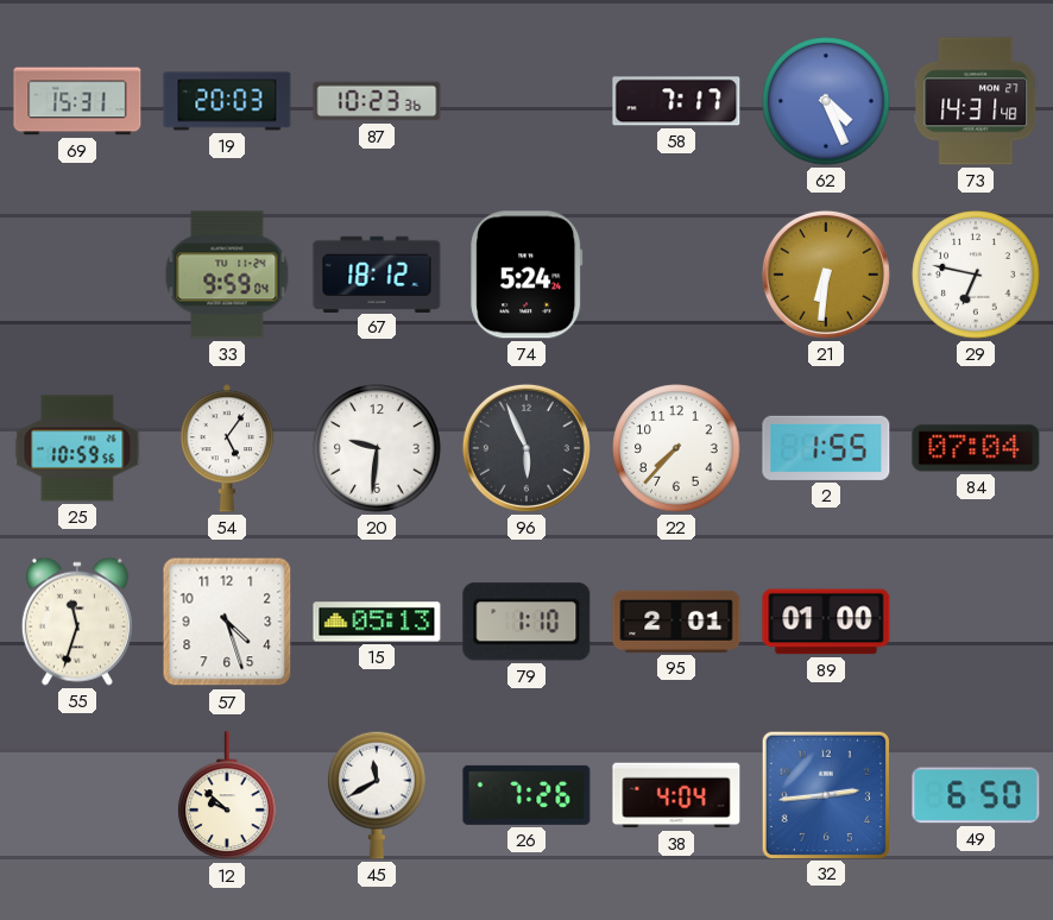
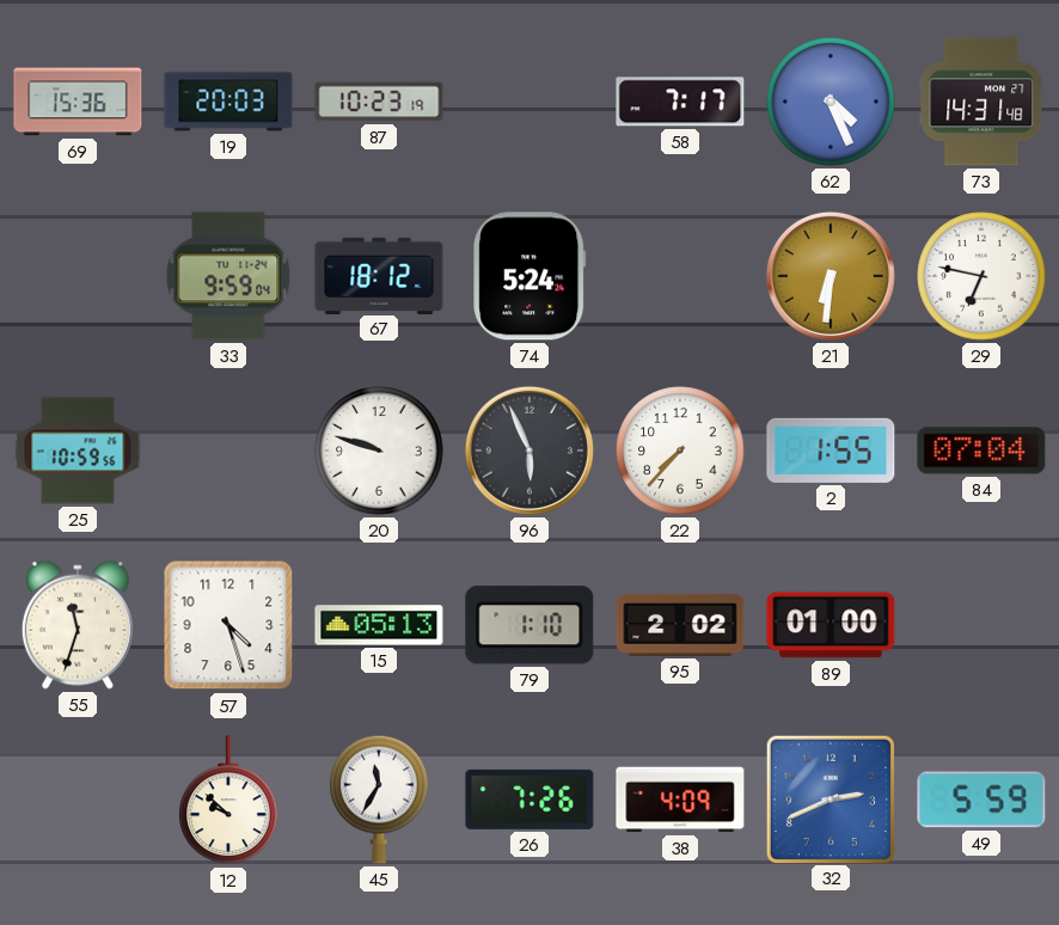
69: 15:31 -> 15:36 (78, 102)
87: 10:23:36 -> 10:23:19 (379, 102)
54: 5:06 -> none (227, 448)
20: 9:31 -> 9:48 (379, 451)
95: 2:01 -> 2:02 (680, 625)
45: 11:40 -> 11:35 (379, 800)
38: 4:04 -> 4:09 (680, 800)
32: 2:44 -> 2:41 (830, 798)
49: 6:50 -> 5:59 (981, 800)
